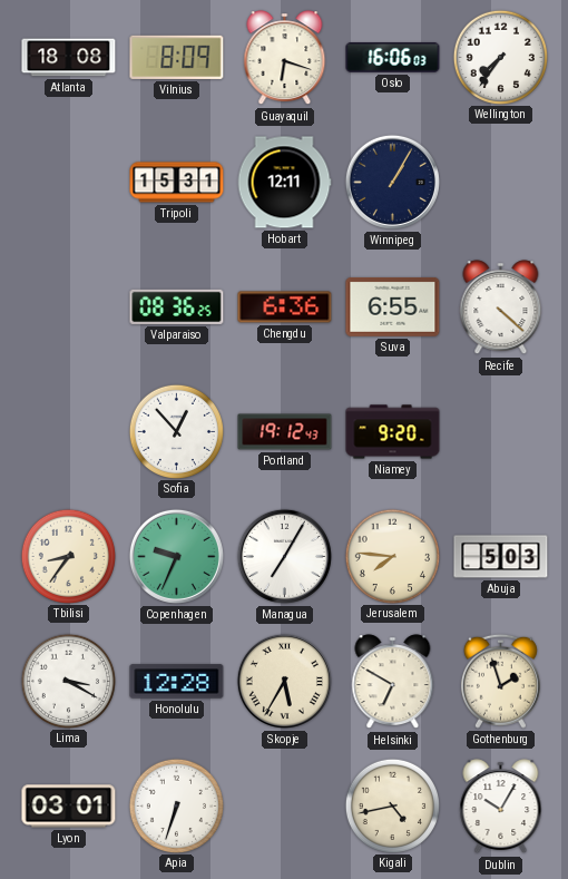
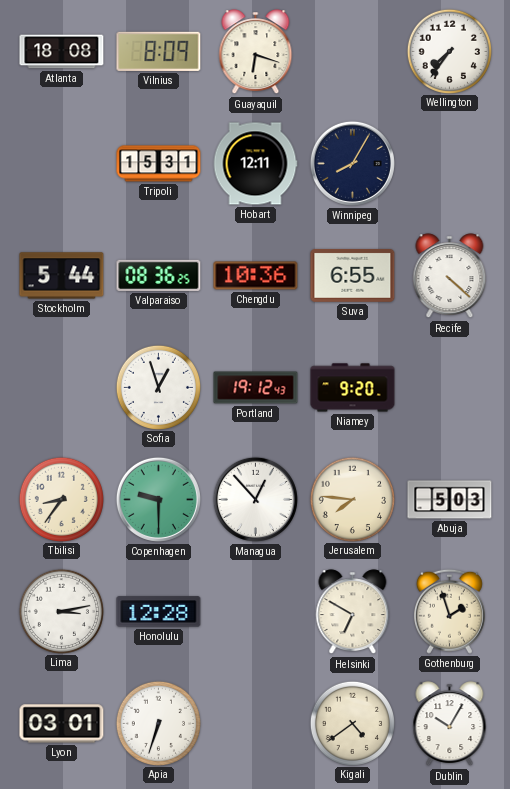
Oslo: 16:06 -> none (393, 58)
Winnipeg: 1:05 -> 8:05 (352, 163)
Stockholm: none -> 5:44 (62, 276)
Chengdu: 6:36 -> 10:36 (256, 276)
Sofia: 12:53 -> 12:57 (158, 387)
Copenhagen: 9:34 -> 9:30 (158, 499)
Managua: 7:05 -> 12:53 (255, 499)
Lima: 3:20 -> 3:13 (61, 611)
Skopje: 5:35 -> none (284, 681)
Kigali: 4:43 -> 4:39 (352, 723)
